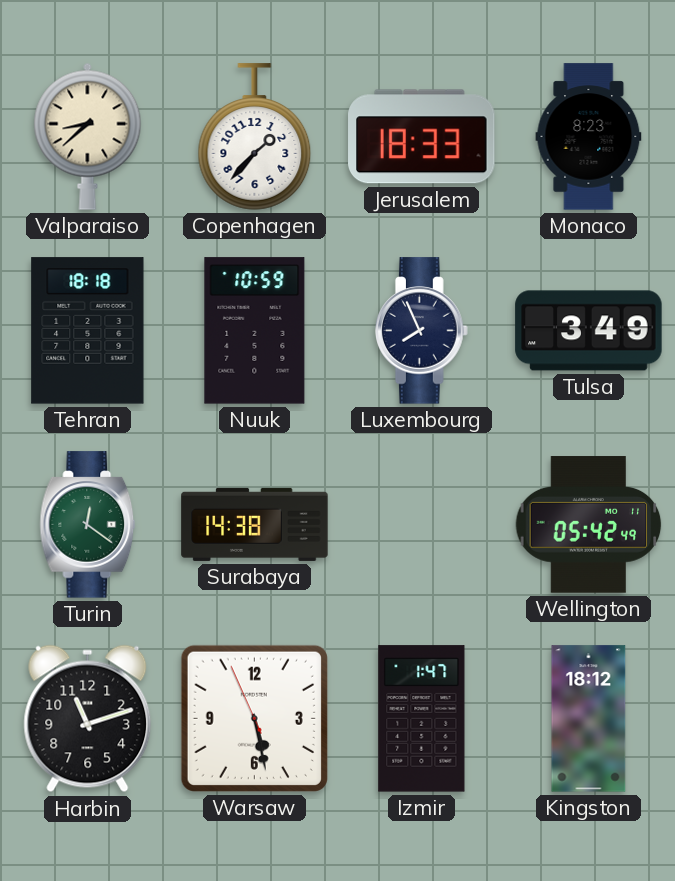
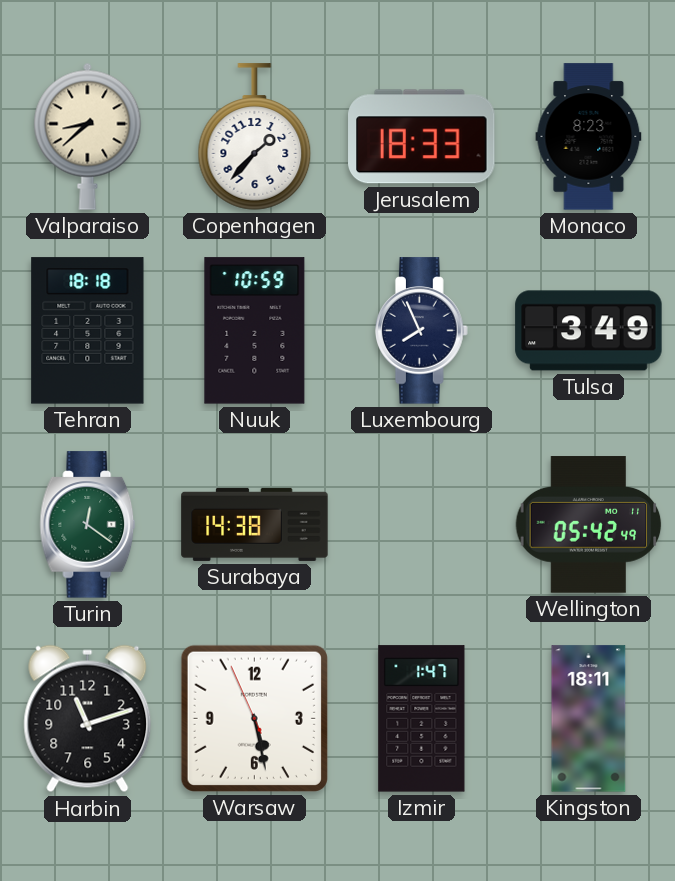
Kingston: 18:12 -> 18:11 (589, 719)
